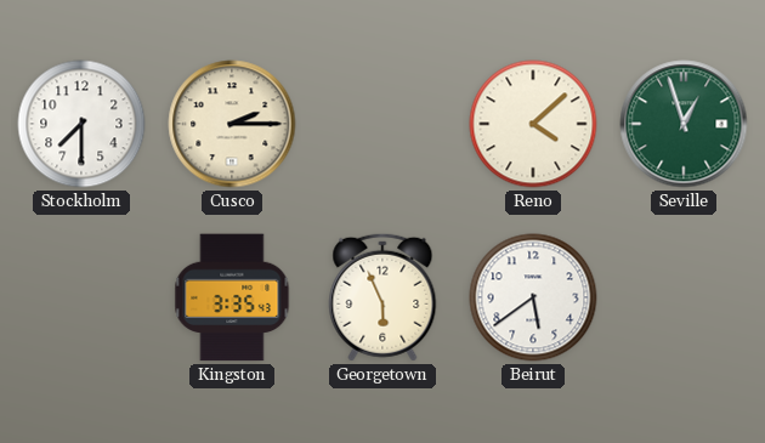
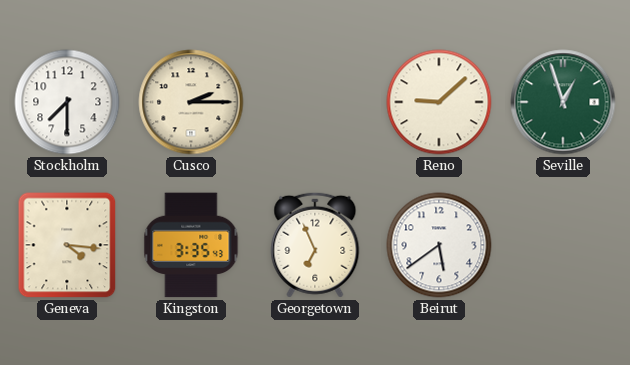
Reno: 4:08 -> 9:08 (439, 102)
Geneva: none -> 4:16 (67, 245)
Georgetown: 5:56 -> 6:56 (315, 245)
